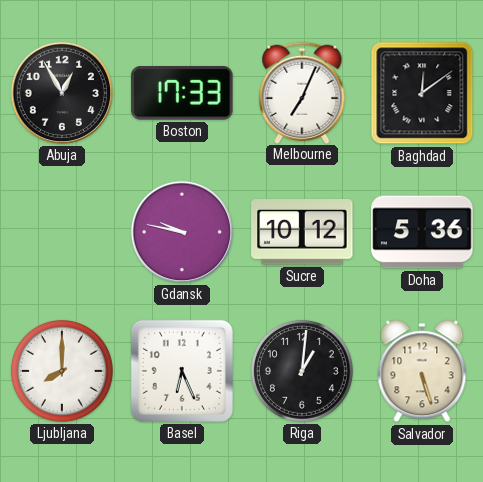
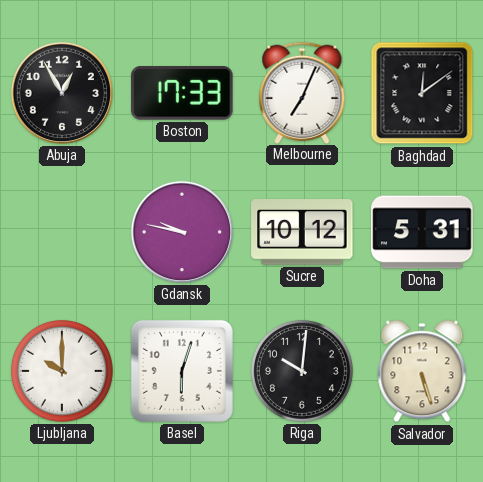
Doha: 5:36 -> 5:31 (422, 232)
Ljubljana: 8:00 -> 10:00 (62, 371)
Basel: 6:26 -> 6:03 (182, 371)
Riga: 1:01 -> 10:01 (302, 371)
